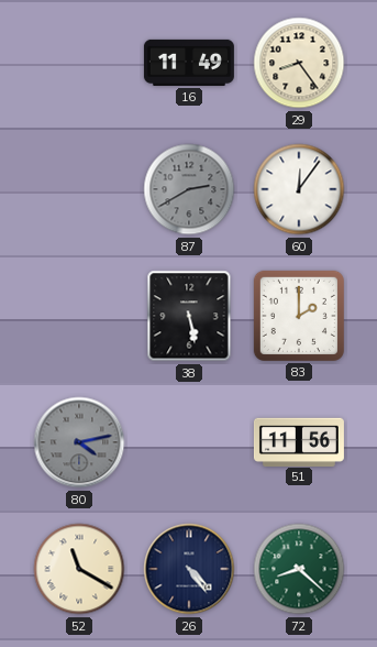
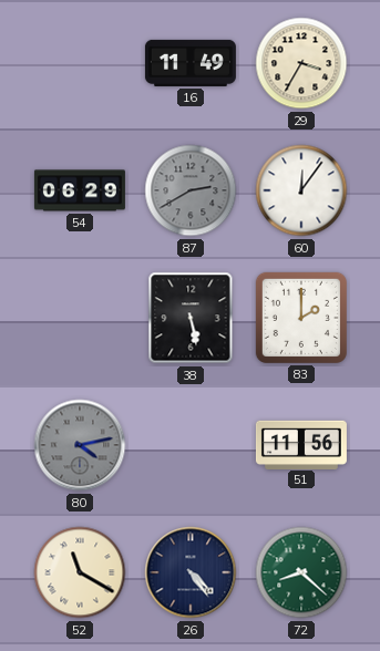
29: 8:24 -> 3:35 (301, 63)
54: none -> 06:29 (80, 190)
